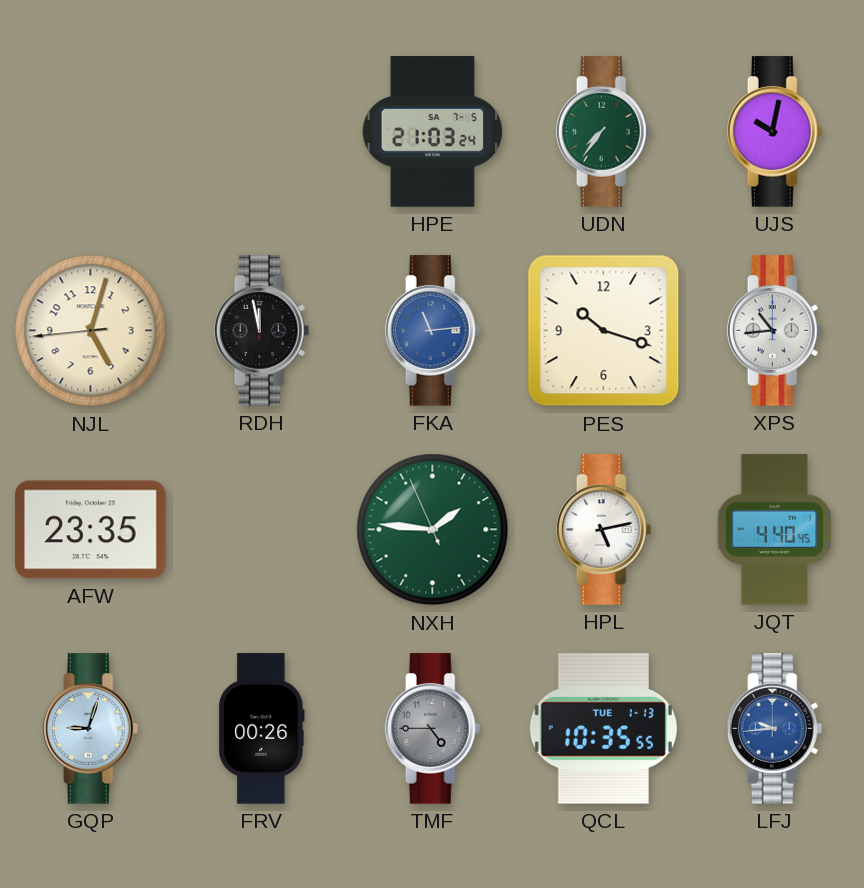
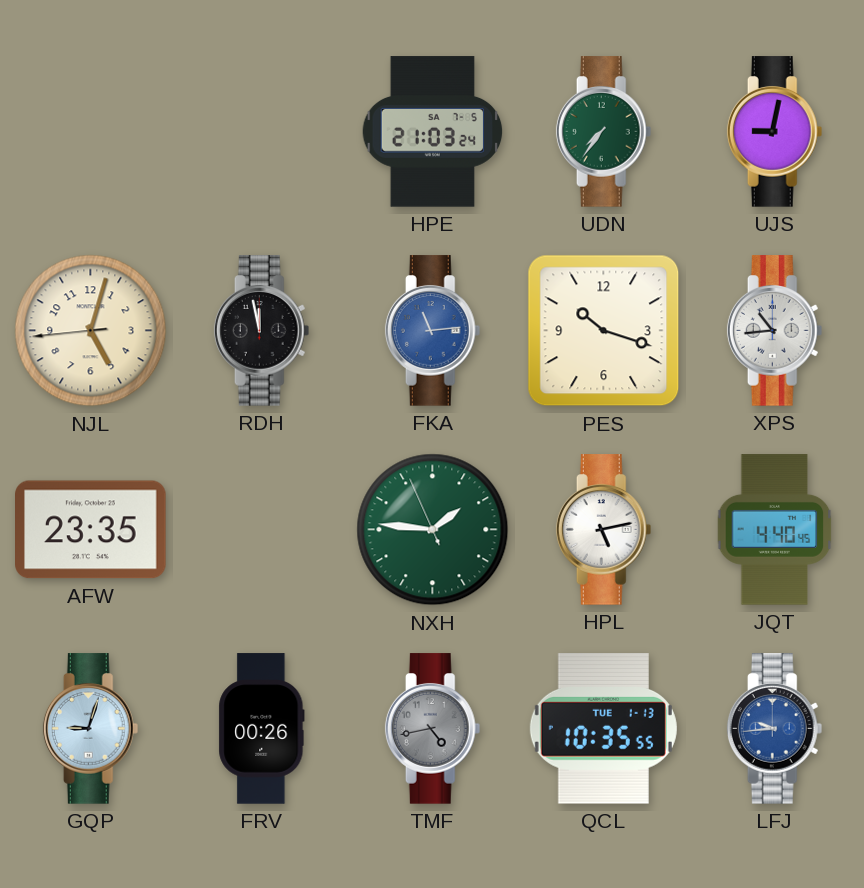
UJS: 10:02 -> 9:02 (775, 132)
TMF: 4:45 -> 4:43 (433, 729)
